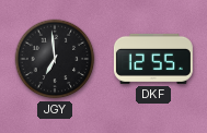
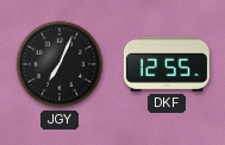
JGY: 6:59 -> 7:04 (60, 64)
